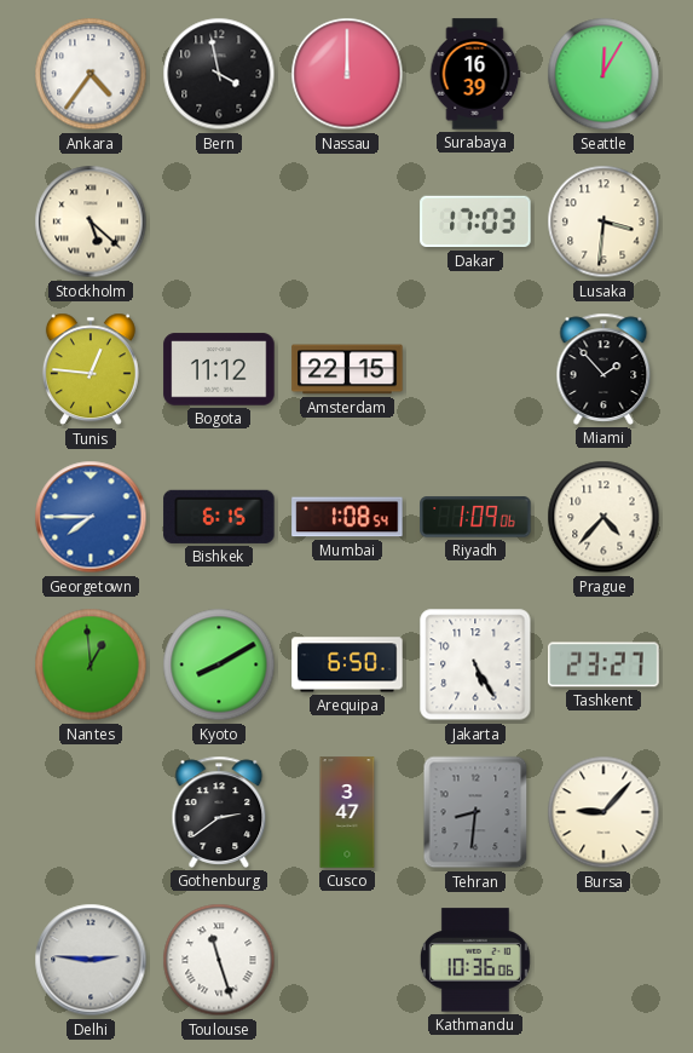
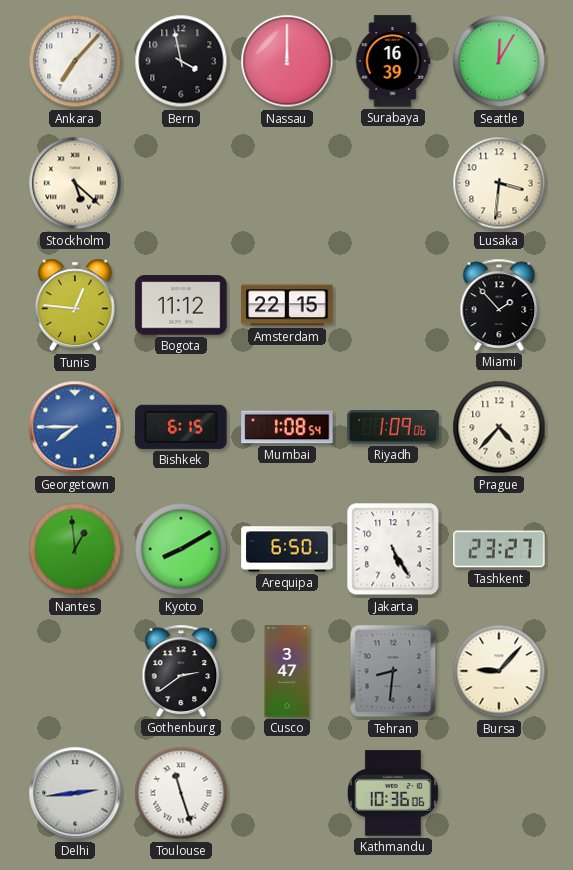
Ankara: 4:36 -> 7:07 (75, 61)
Dakar: 17:03 -> none (475, 221)
Delhi: 2:46 -> 2:44 (75, 793)
